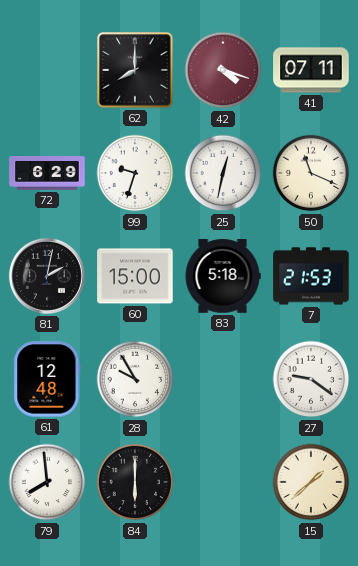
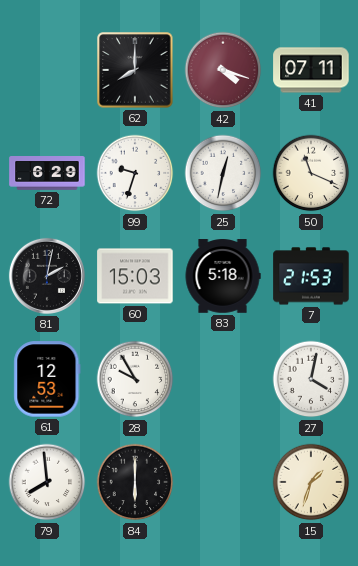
60: 15:00 -> 15:03 (135, 276)
61: 12:48 -> 12:53 (47, 379)
27: 9:21 -> 4:02 (311, 379)
15: 1:38 -> 1:33 (311, 482)
